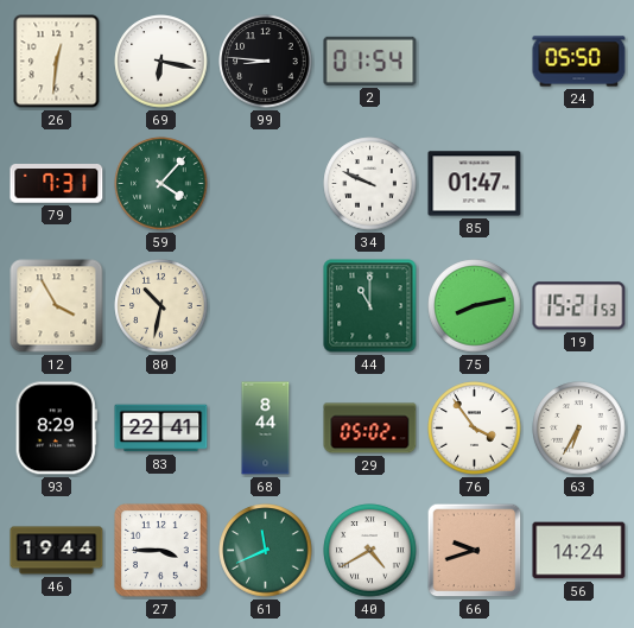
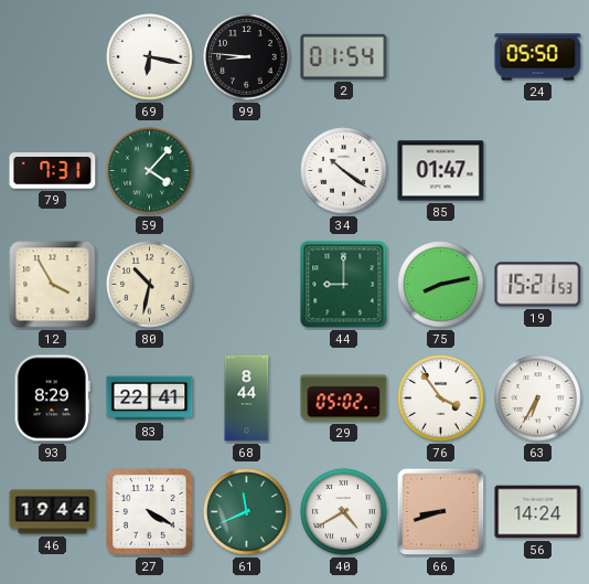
26: 12:31 -> none (57, 62)
34: 9:49 -> 10:21 (344, 171)
44: 11:00 -> 9:00 (344, 285)
27: 3:45 -> 4:20 (150, 512)
66: 9:42 -> 8:42 (441, 512)
